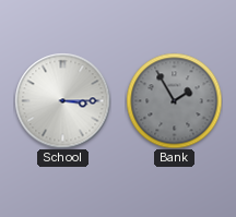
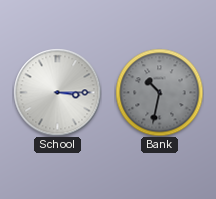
Bank: 1:55 -> 10:32 (159, 92)
